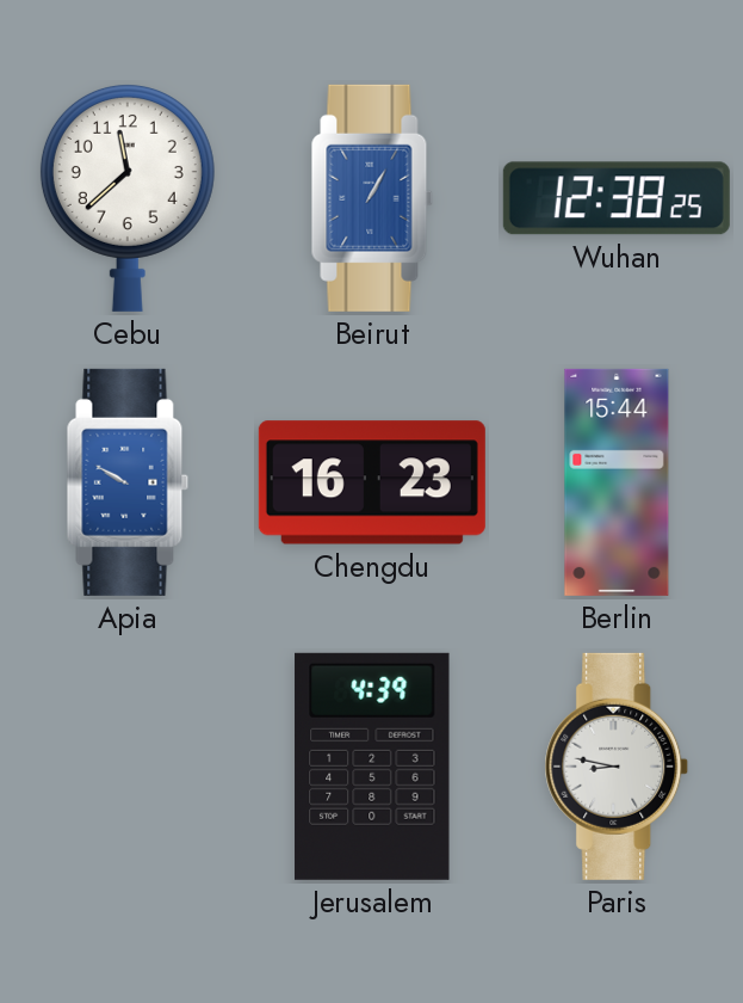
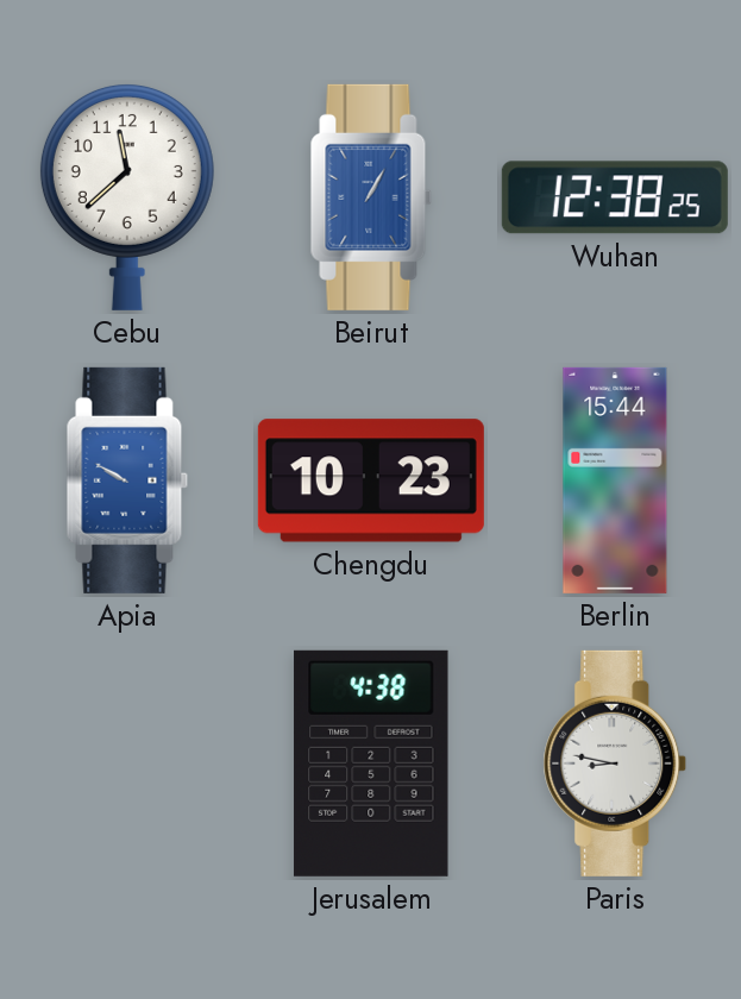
Chengdu: 16:23 -> 10:23 (371, 480)
Jerusalem: 4:39 -> 4:38 (371, 764)
